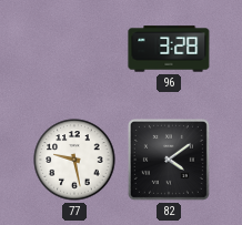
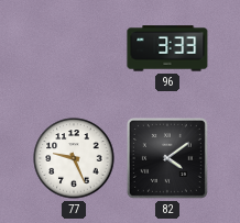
96: 3:28 -> 3:33 (167, 48)
77: 9:28 -> 9:26 (74, 158)
